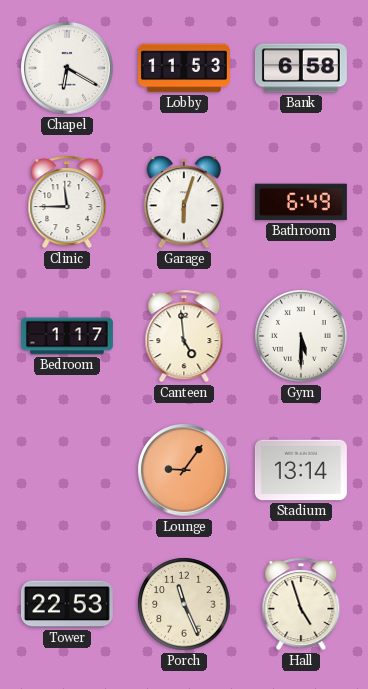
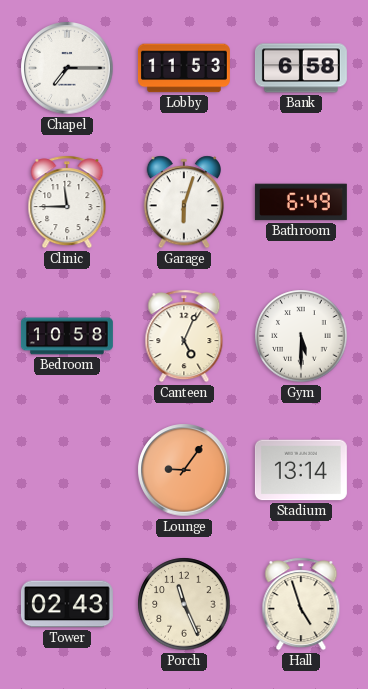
Chapel: 6:20 -> 7:15 (67, 68)
Bedroom: 1:17 -> 10:58 (67, 336)
Canteen: 4:59 -> 5:04 (184, 336)
Tower: 22:53 -> 02:43 (67, 604)
